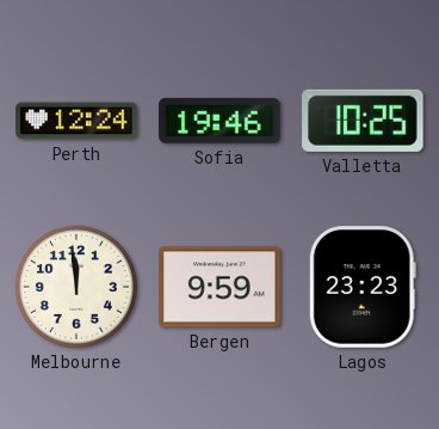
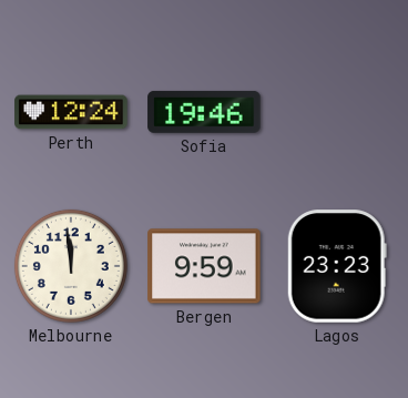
Valletta: 10:25 -> none (364, 121)
